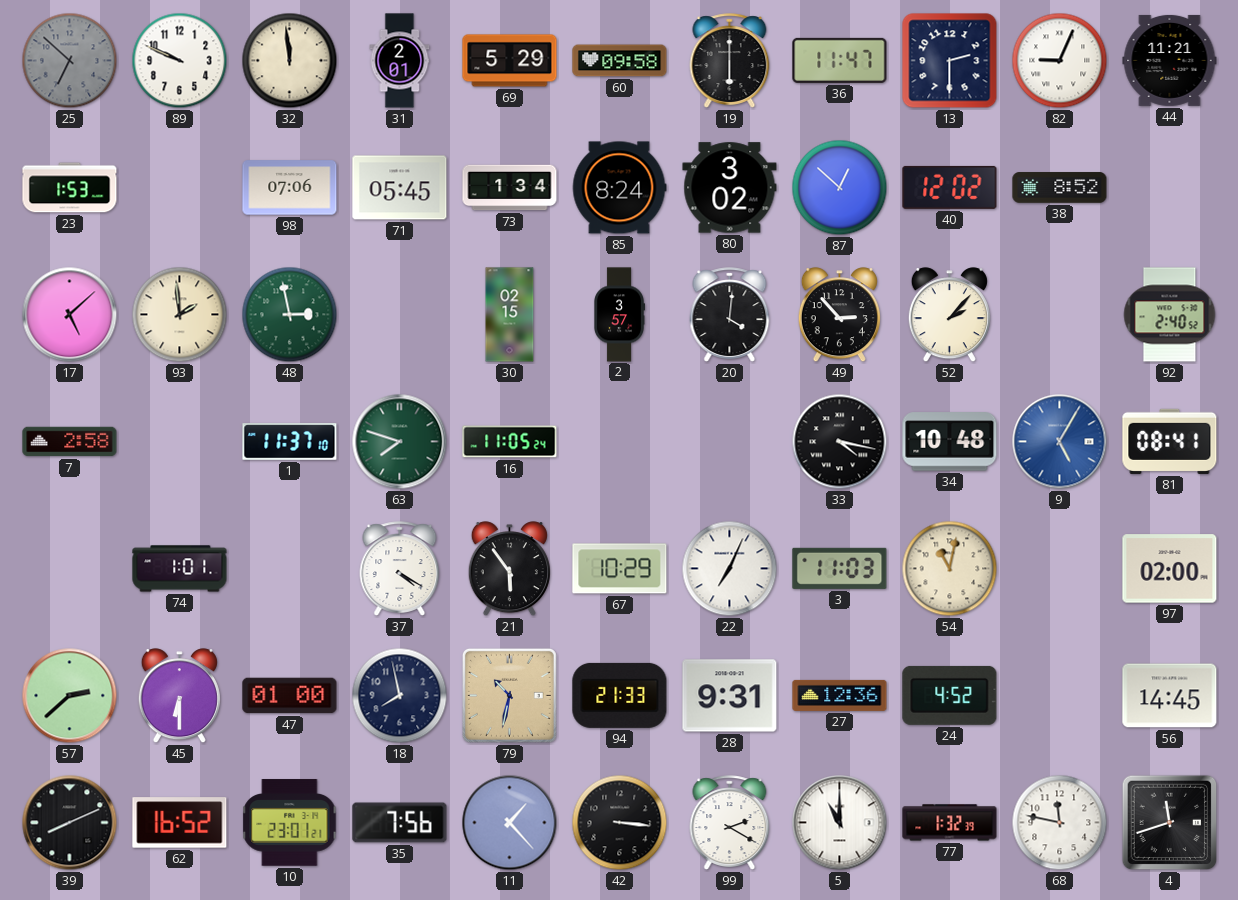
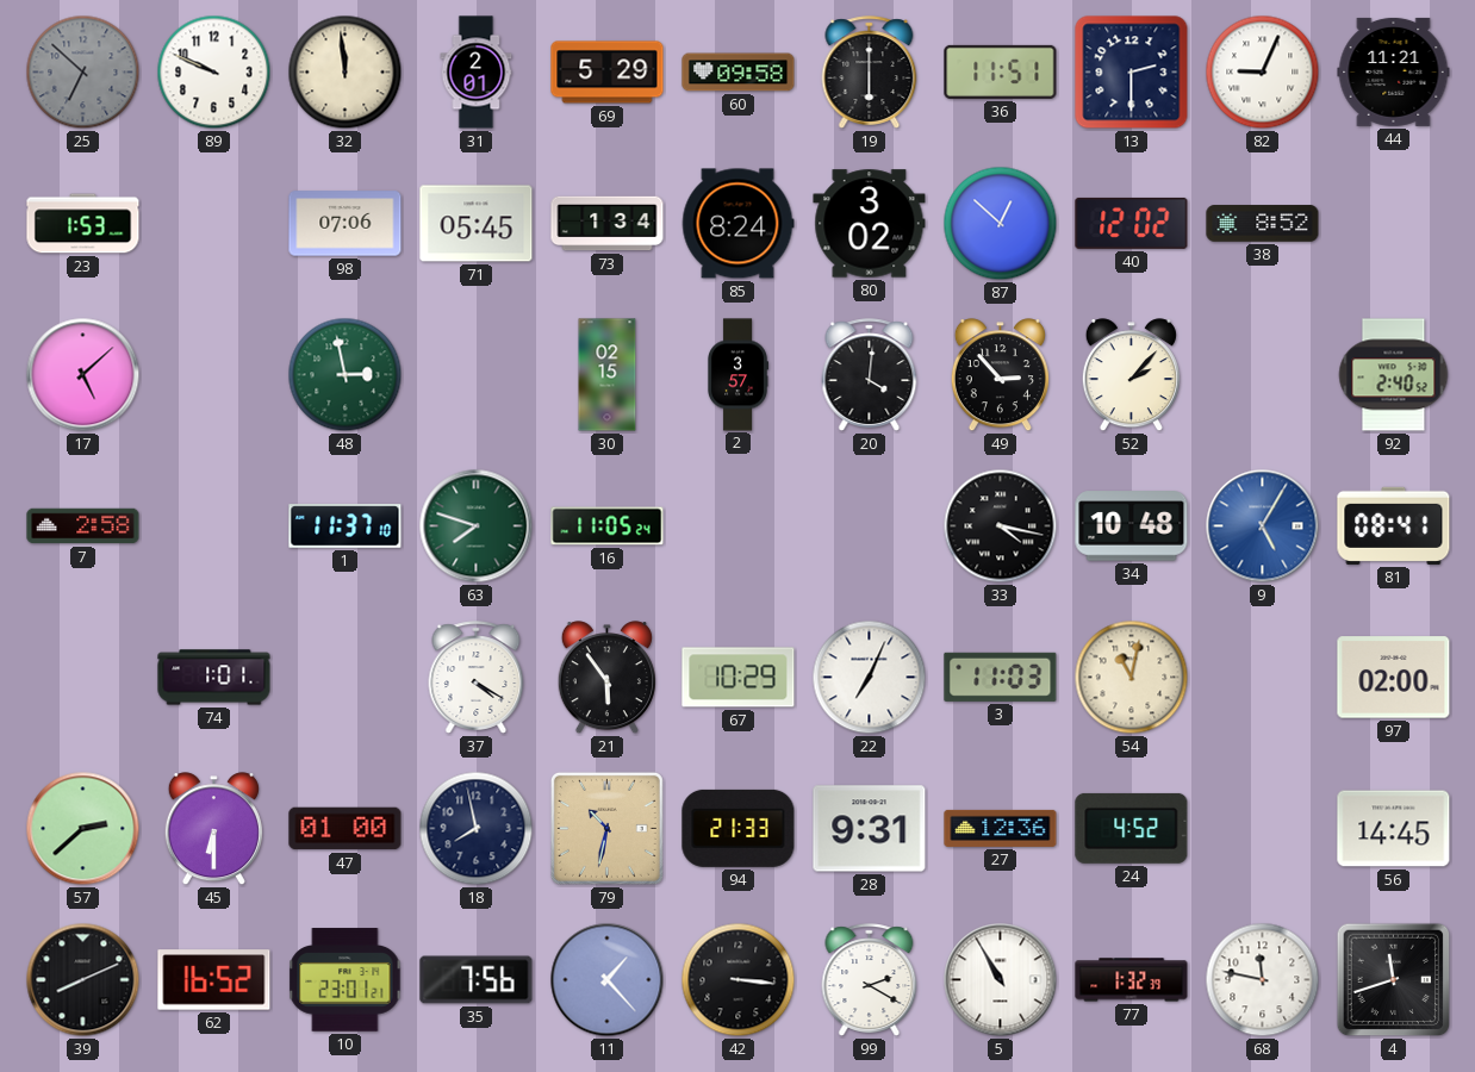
36: 11:47 -> 11:51 (1001, 71)
93: 1:59 -> none (180, 315)
5: 11:00 -> 10:55 (1001, 980)
